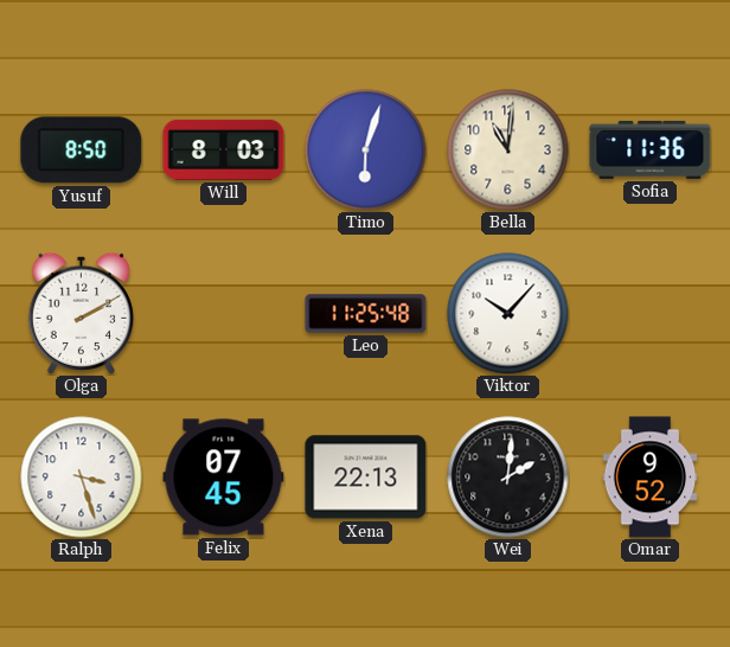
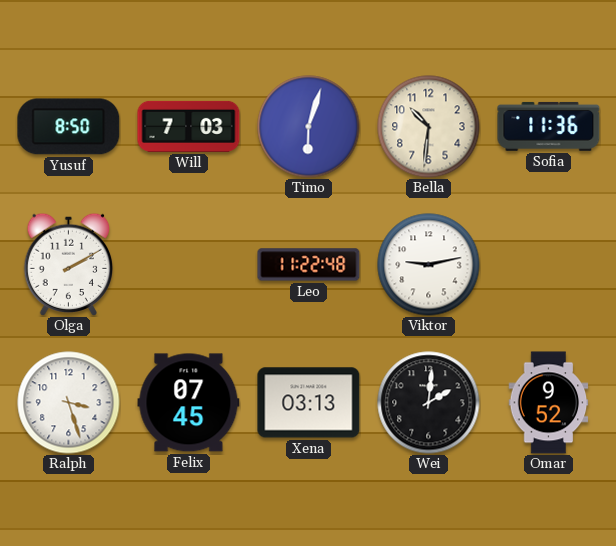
Will: 8:03 -> 7:03 (189, 126)
Bella: 11:01 -> 10:31 (429, 127)
Leo: 11:25 -> 11:22 (309, 265)
Viktor: 10:07 -> 9:13 (429, 265)
Xena: 22:13 -> 03:13 (309, 403)
